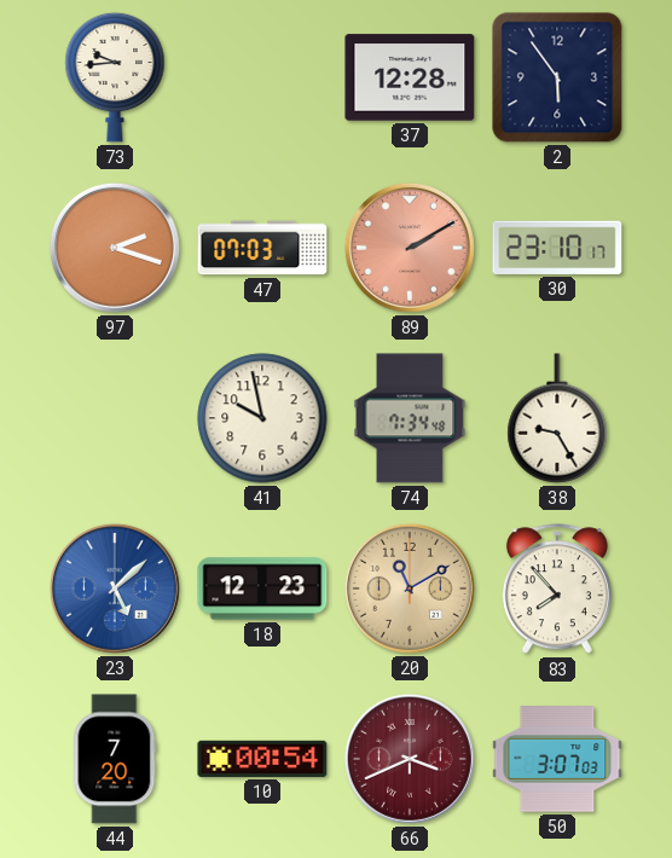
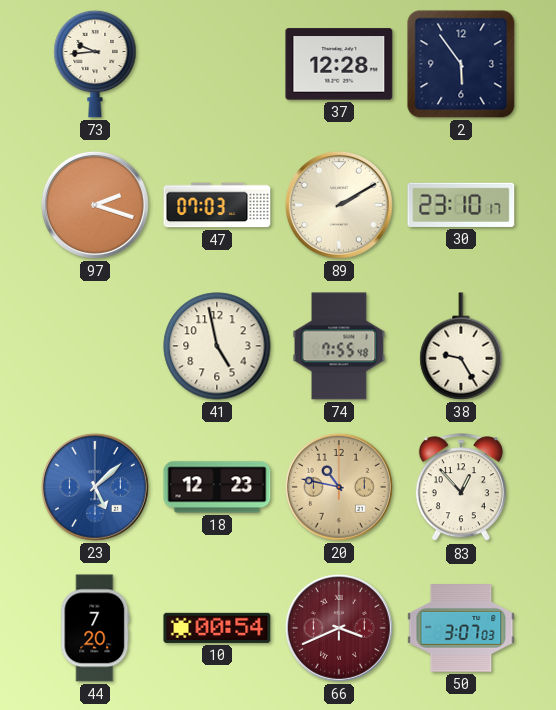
89 dial: salmon -> cream (339, 205)
41: 9:58 -> 4:58 (217, 346)
74: 7:34 -> 7:55 (339, 346)
20: 11:10 -> 10:47 (339, 487)
83: 7:53 -> 12:53 (461, 488)
